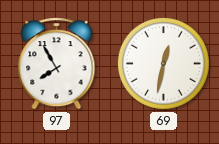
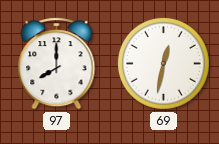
97: 7:55 -> 8:00 (57, 64)
